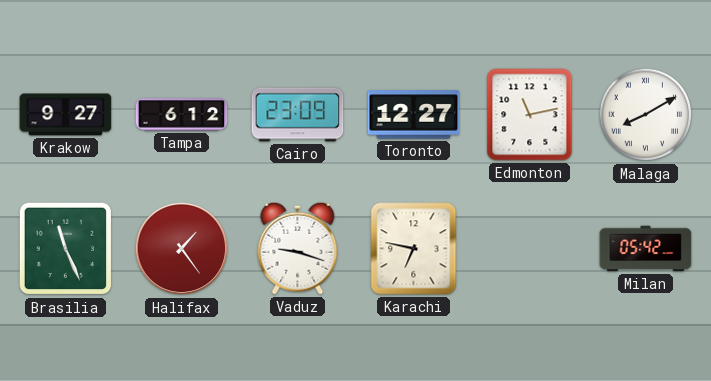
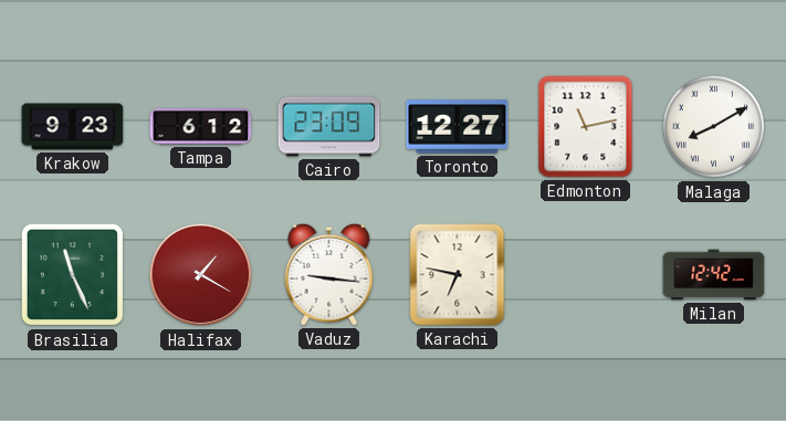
Krakow: 9:27 -> 9:23 (73, 127)
Halifax: 1:24 -> 1:20 (201, 275)
Vaduz: 9:18 -> 9:16 (329, 274)
Milan: 05:42 -> 12:42 (714, 275)
